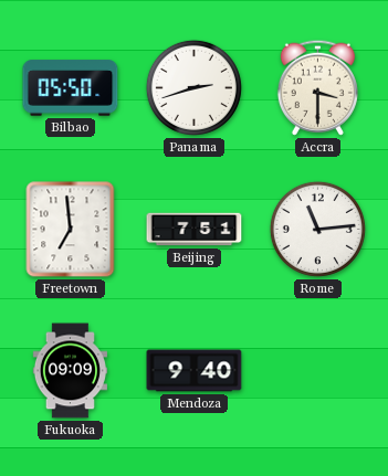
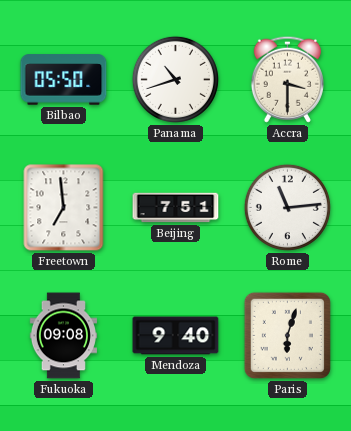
Panama: 2:42 -> 10:42 (175, 79)
Fukuoka: 09:09 -> 09:08 (63, 336)
Paris: none -> 6:03 (287, 335)
